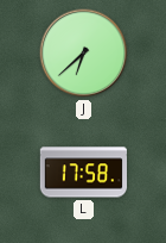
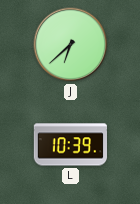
L: 17:58 -> 10:39 (71, 145)
